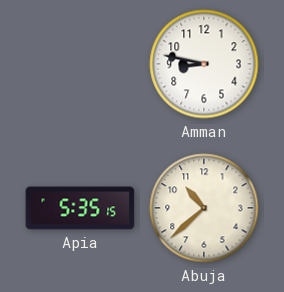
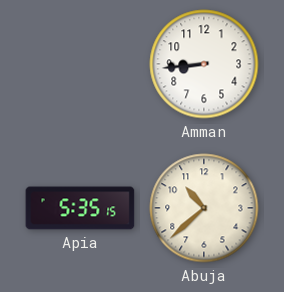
Amman: 8:47 -> 8:44 (204, 64)
